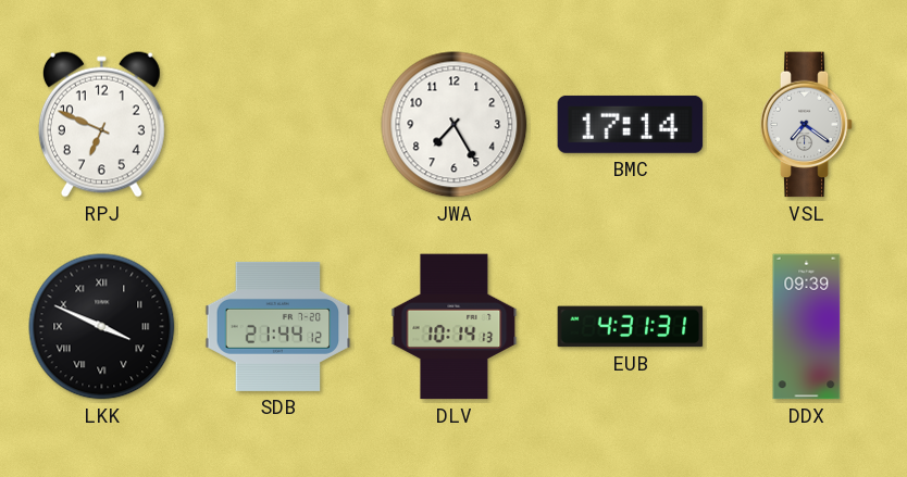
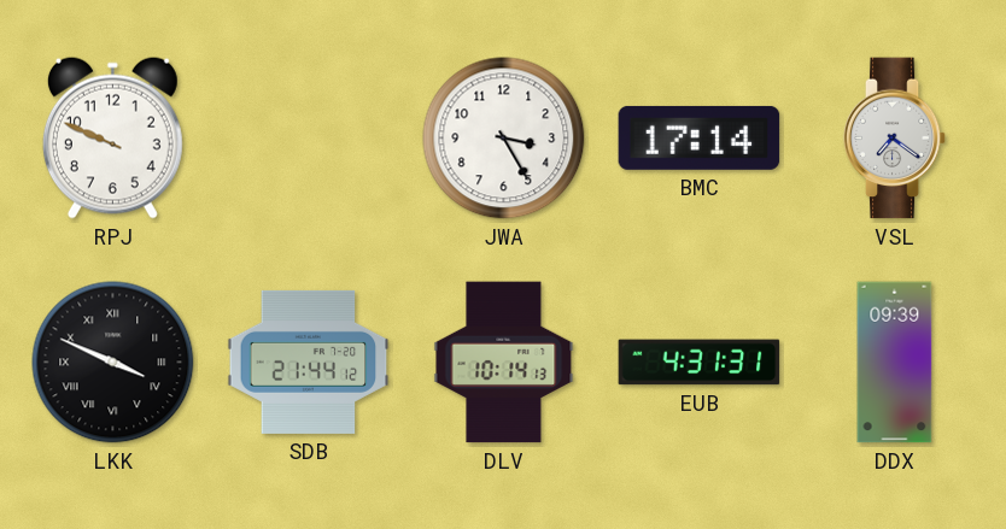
RPJ: 6:49 -> 9:49 (112, 137)
JWA: 7:25 -> 3:25 (504, 139)
